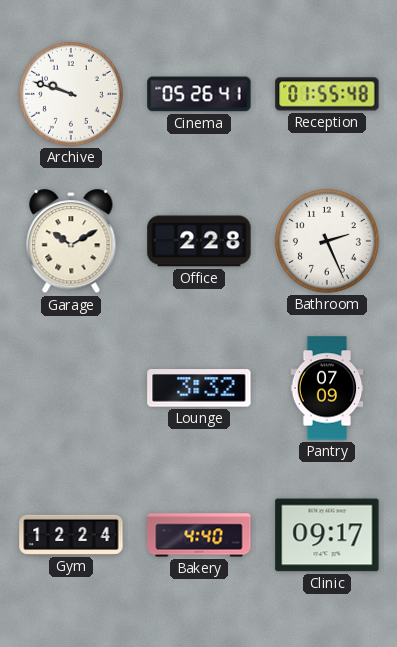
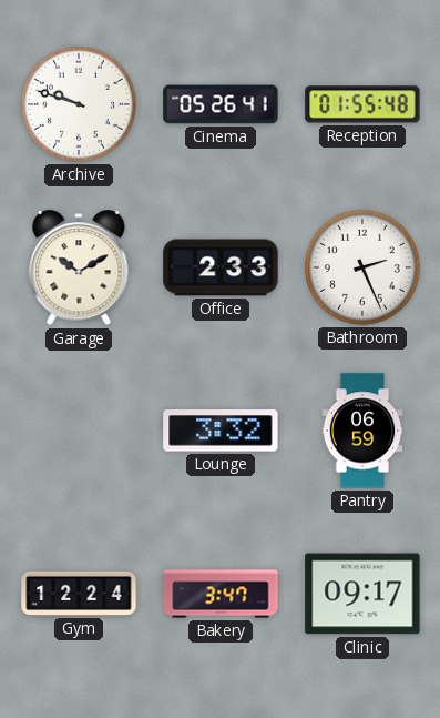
Office: 2:28 -> 2:33 (221, 267)
Pantry: 07:09 -> 06:59 (362, 431)
Bakery: 4:40 -> 3:47 (221, 594)
